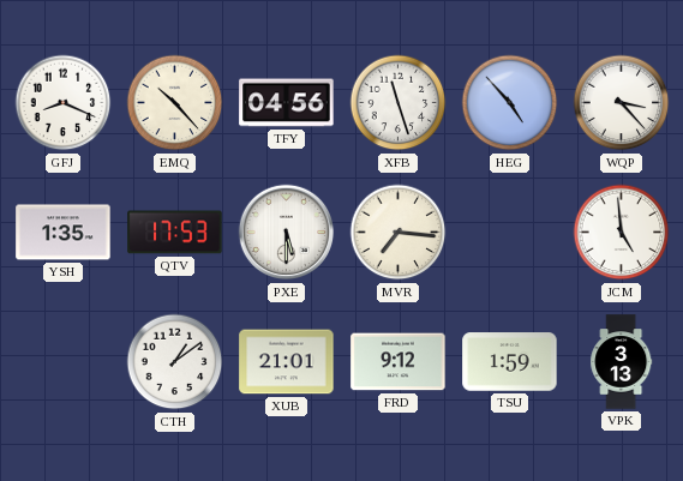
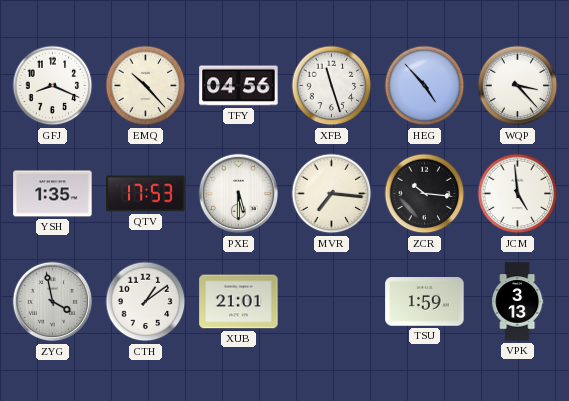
ZCR: none -> 10:16 (425, 194)
ZYG: none -> 3:58 (53, 302)
FRD: 9:12 -> none (399, 362)
